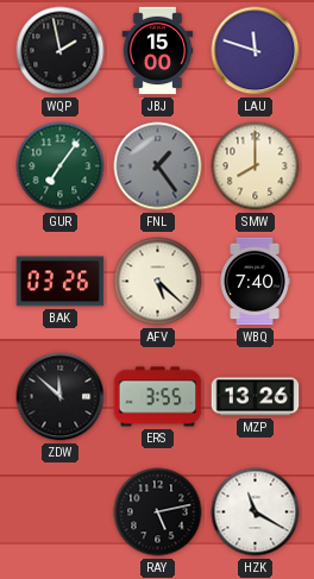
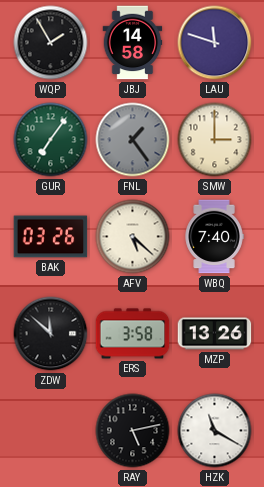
WQP: 1:58 -> 1:55 (51, 43)
JBJ: 15:00 -> 14:58 (133, 43)
SMW: 8:00 -> 3:00 (215, 140)
ERS: 3:55 -> 3:58 (133, 334)
